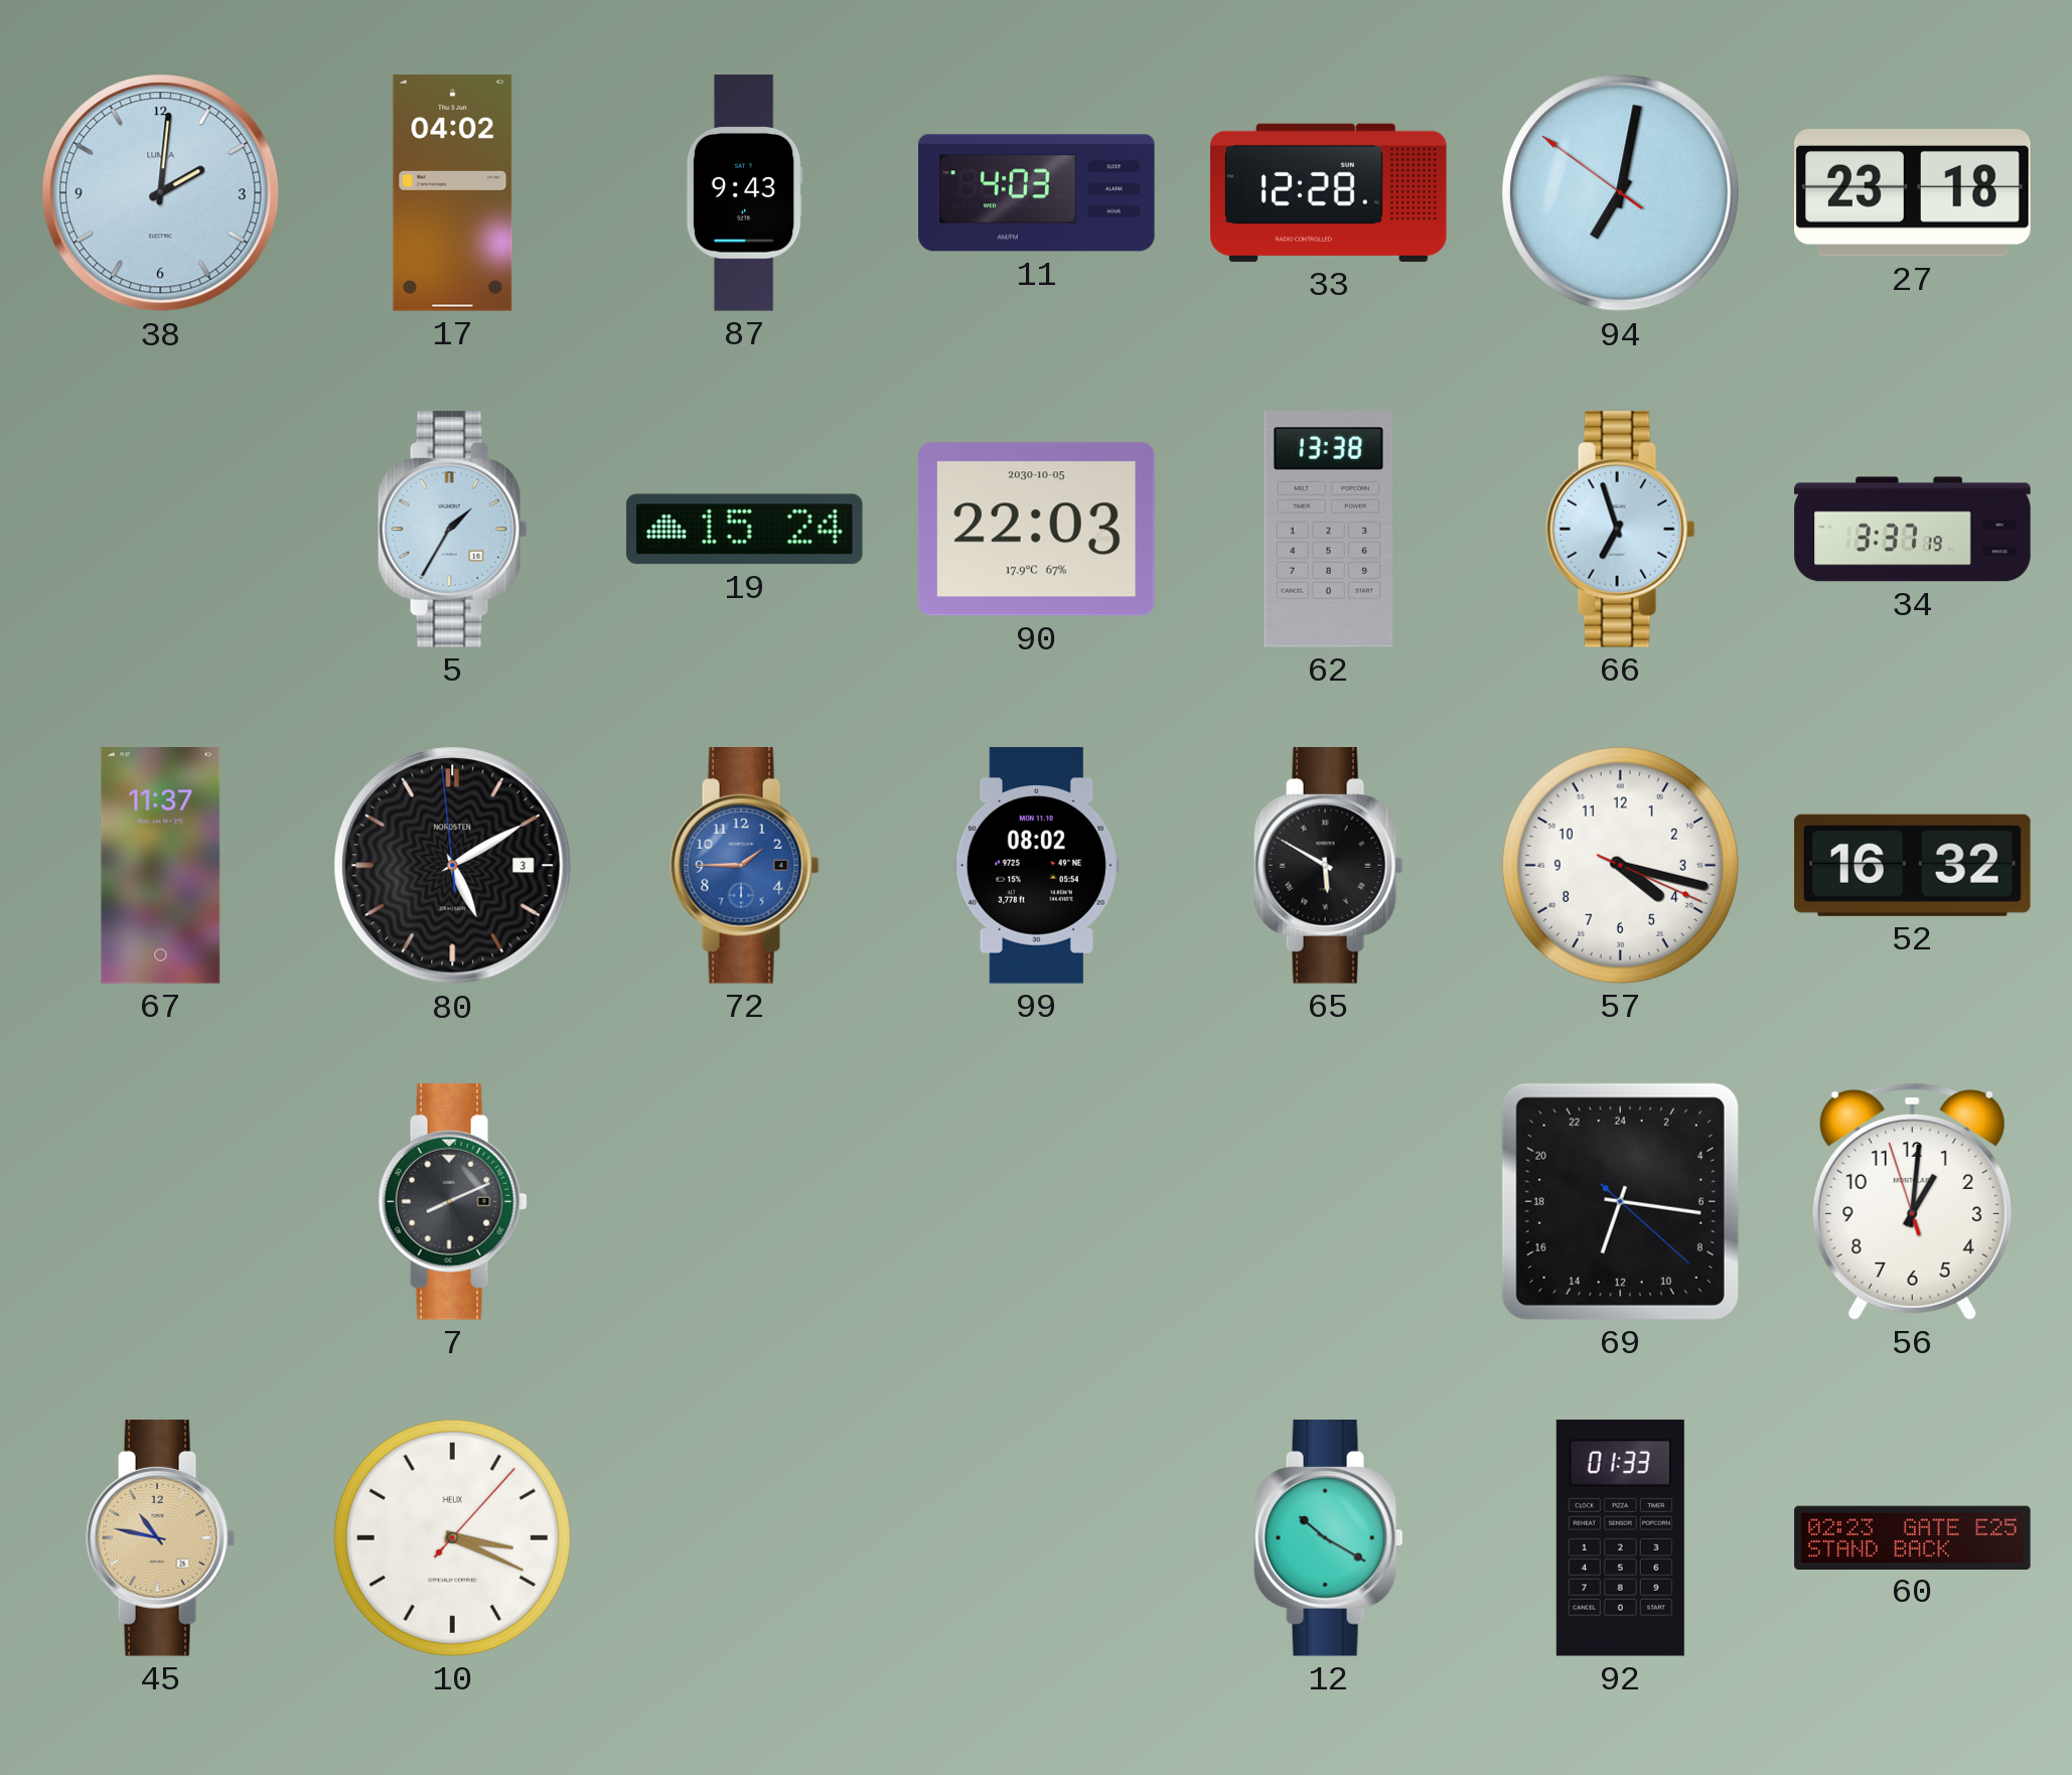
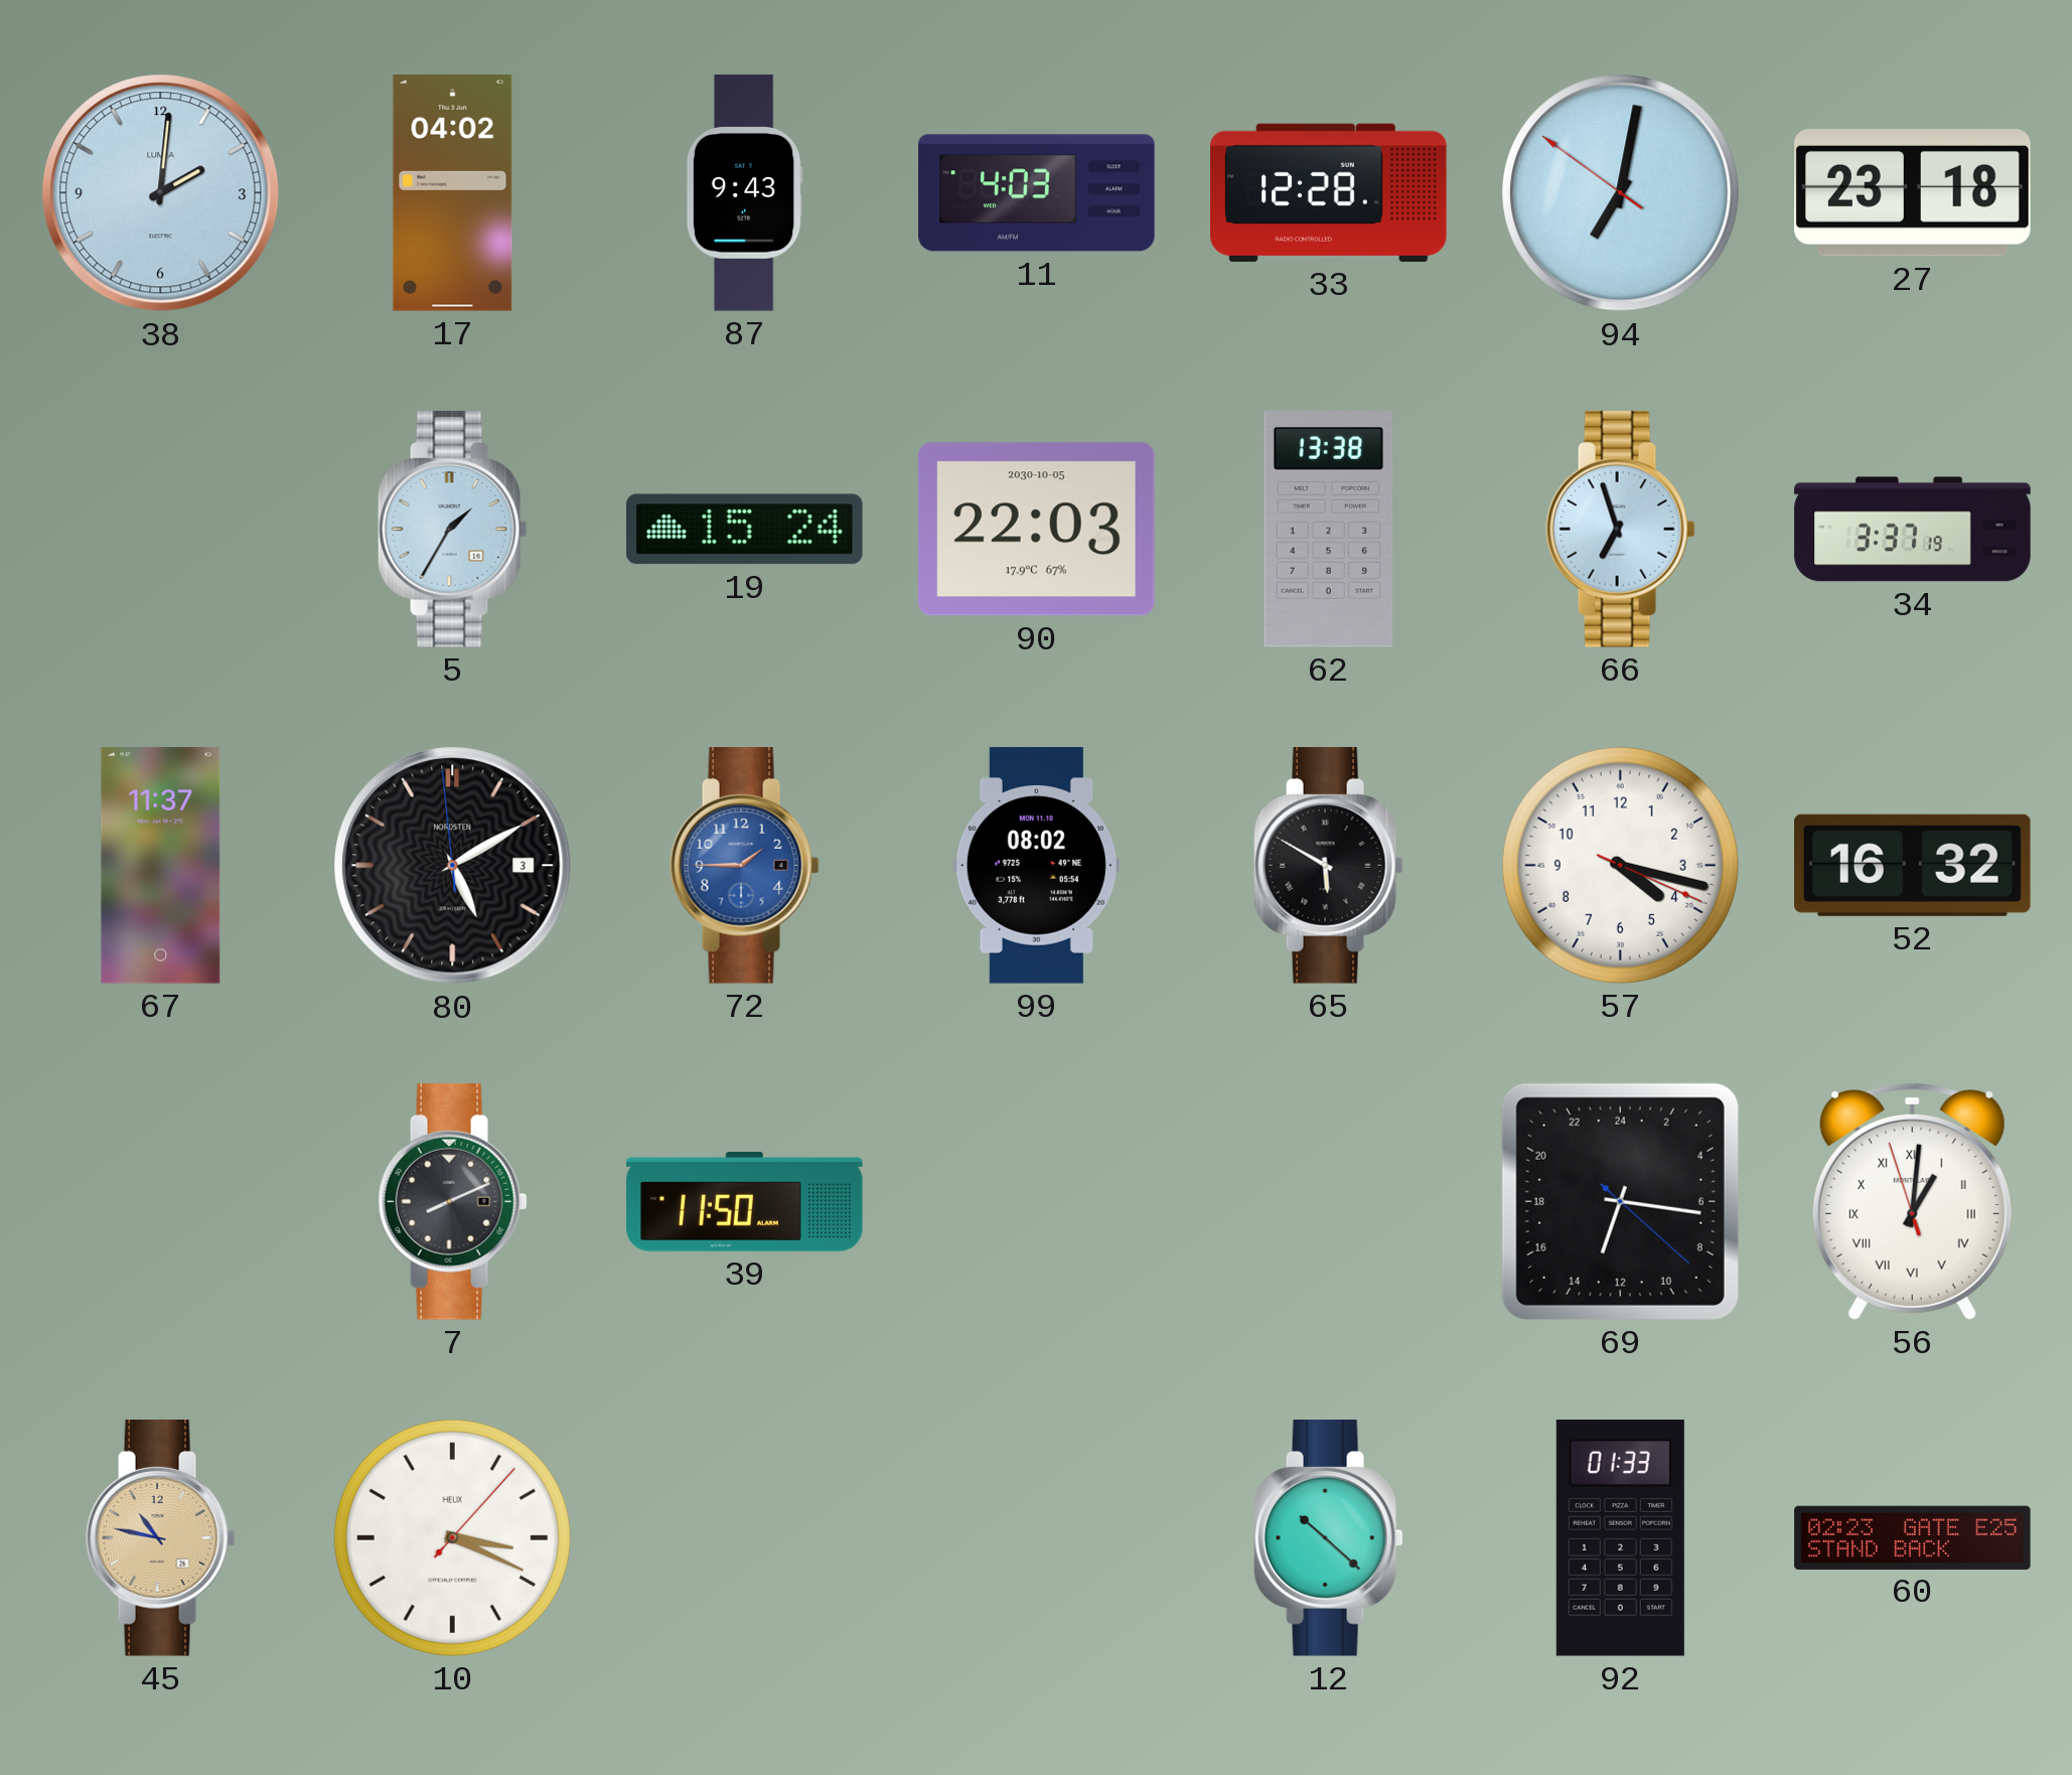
39: none -> 11:50 (745, 1201)
56 numerals: Arabic -> Roman (1912, 1201)
12: 10:20 -> 10:22 (1328, 1538)
